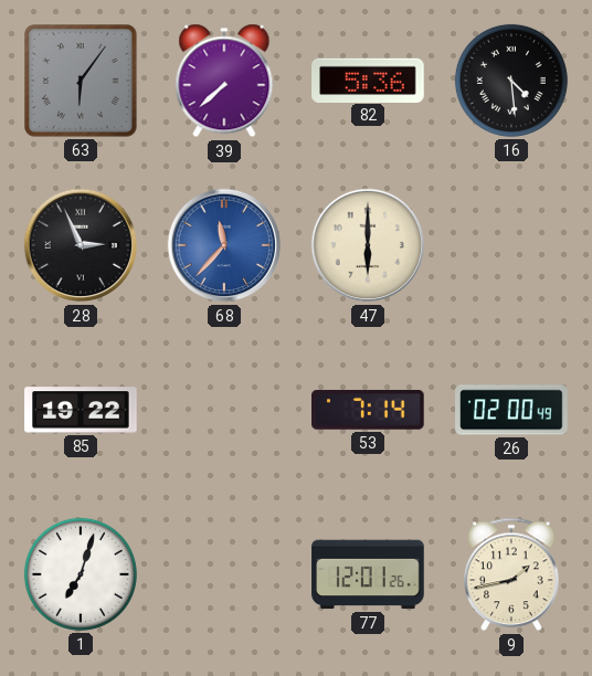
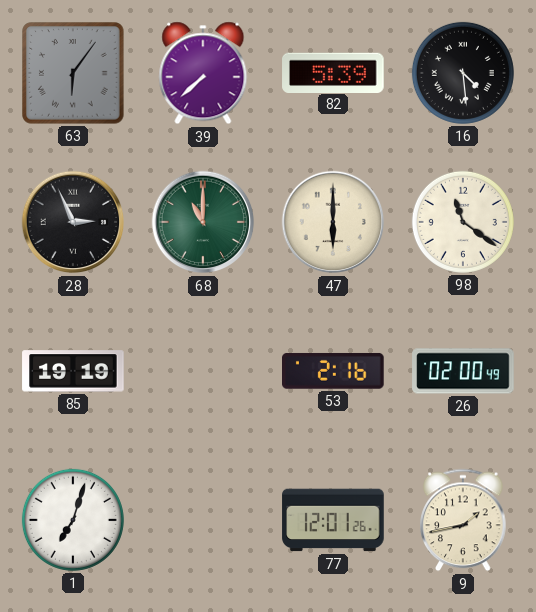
82: 5:36 -> 5:39 (333, 72)
68: 11:37 -> 11:00 (203, 222)
68 dial: blue -> green (203, 222)
98: none -> 11:21 (463, 222)
85: 19:22 -> 19:19 (73, 371)
53: 7:14 -> 2:16 (334, 371)
